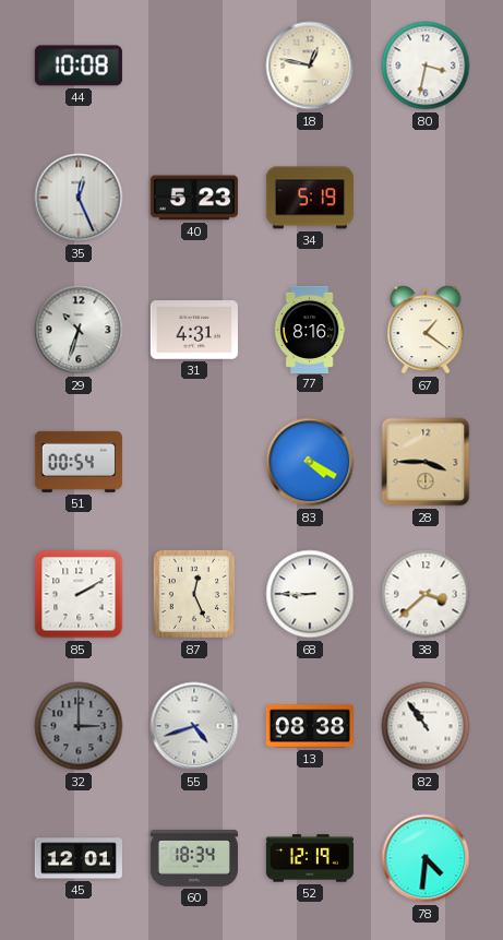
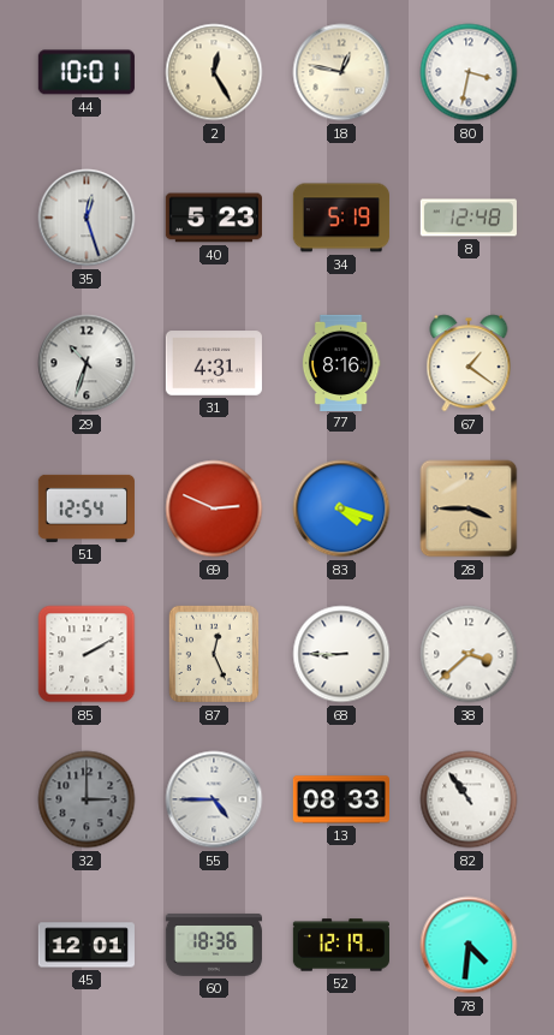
44: 10:08 -> 10:01 (87, 72)
2: none -> 12:25 (214, 72)
35: 12:26 -> 12:27 (87, 218)
8: none -> 12:48 (469, 218)
51: 00:54 -> 12:54 (87, 508)
69: none -> 2:49 (214, 508)
83: 4:20 -> 4:18 (341, 508)
55: 4:42 -> 4:45 (214, 799)
13: 08:38 -> 08:33 (340, 799)
60: 18:34 -> 18:36 (214, 945)
